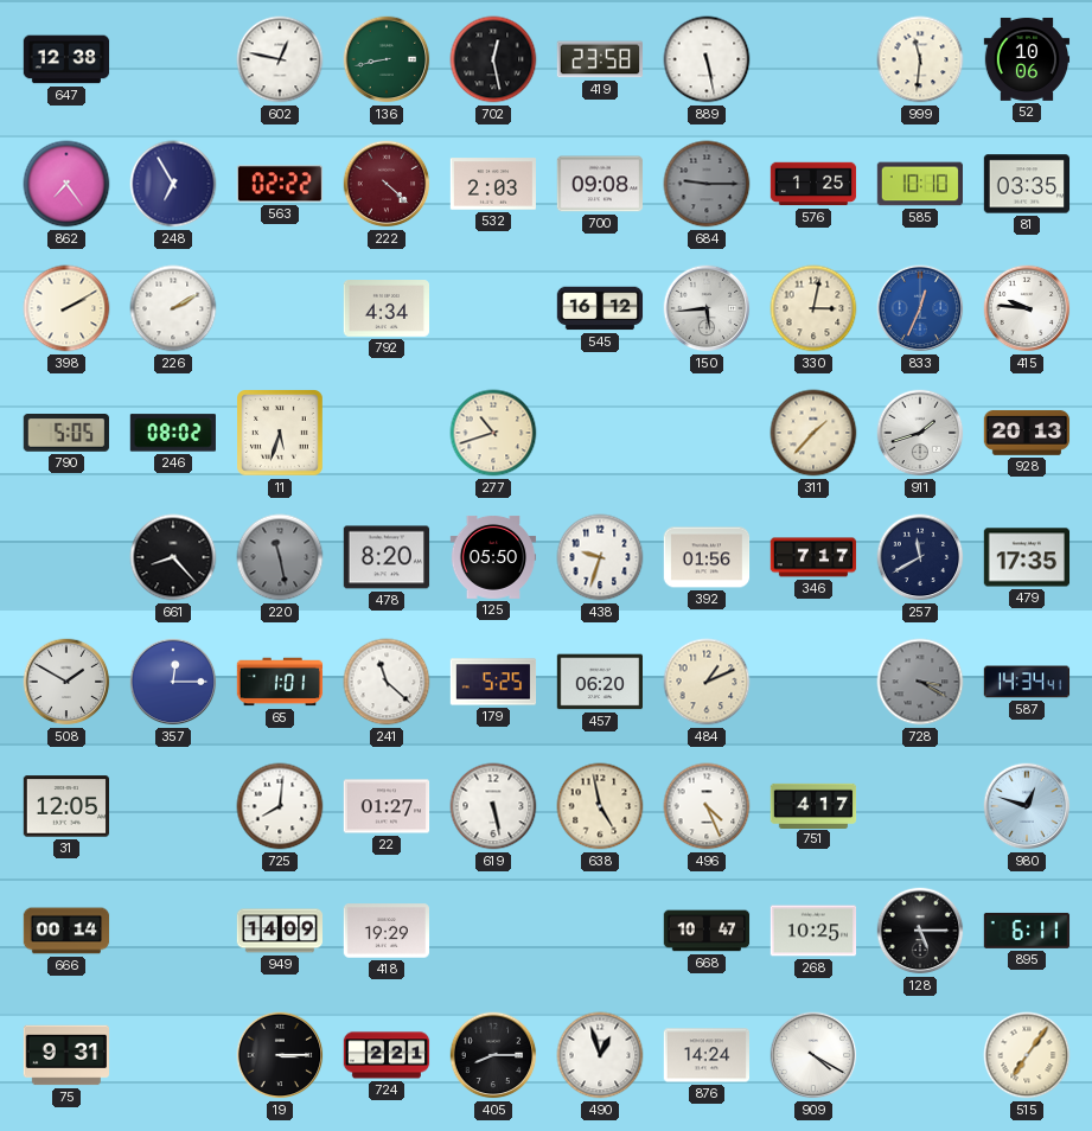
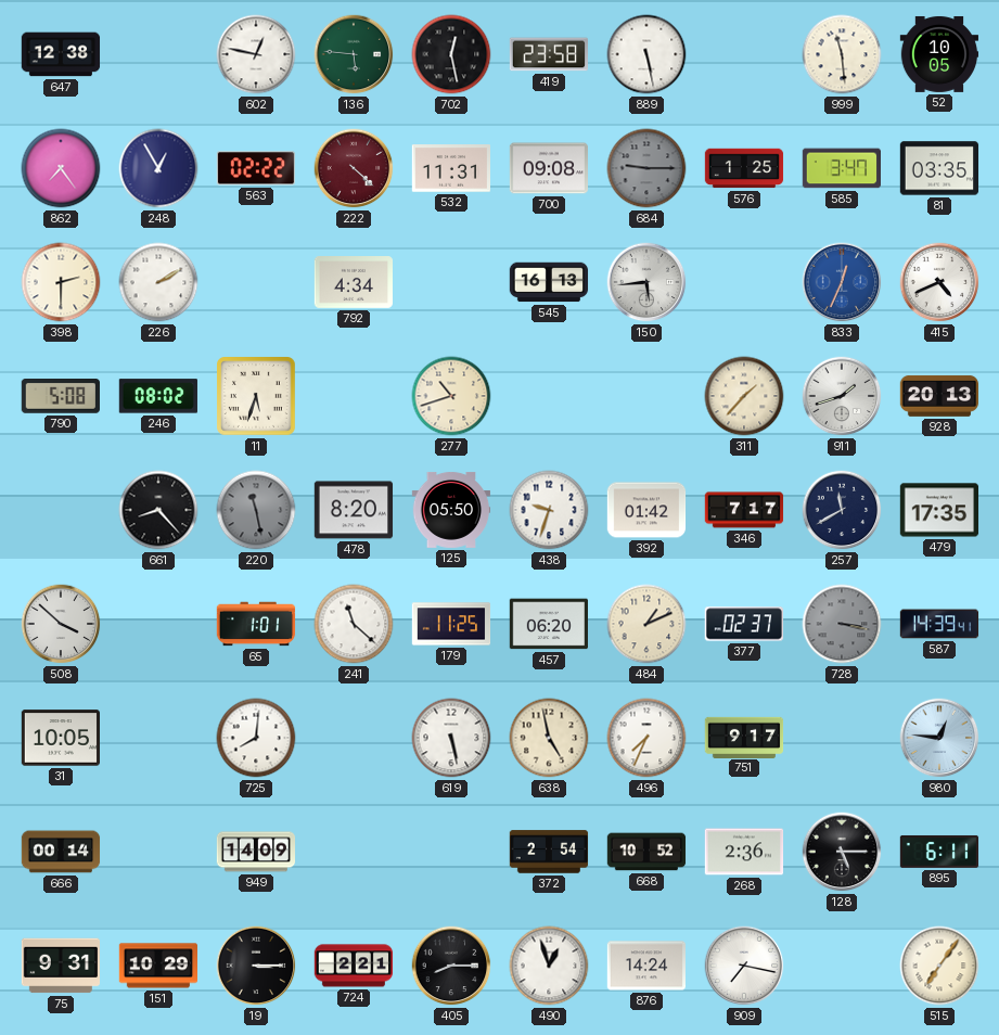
136: 8:43 -> 5:46 (354, 54)
999: 11:31 -> 11:29 (842, 54)
52: 10:06 -> 10:05 (939, 54)
248: 6:55 -> 12:55 (158, 168)
532: 2:03 -> 11:31 (451, 168)
585: 10:10 -> 3:47 (842, 168)
398: 2:10 -> 2:30 (61, 282)
545: 16:12 -> 16:13 (549, 282)
330: 3:02 -> none (813, 308)
415: 9:46 -> 4:41 (939, 282)
790: 5:05 -> 5:08 (60, 397)
392: 01:56 -> 01:42 (646, 510)
508: 1:50 -> 3:52 (61, 624)
357: 12:15 -> none (173, 682)
179: 5:25 -> 11:25 (451, 624)
377: none -> 02:37 (743, 624)
728: 3:20 -> 3:17 (842, 624)
587: 14:34 -> 14:39 (939, 624)
31: 12:05 -> 10:05 (61, 738)
22: 01:27 -> none (387, 806)
496: 4:26 -> 7:34 (646, 738)
751: 4:17 -> 9:17 (744, 737)
980: 12:48 -> 12:46 (939, 738)
418: 19:29 -> none (385, 931)
372: none -> 2:54 (549, 852)
668: 10:47 -> 10:52 (646, 852)
268: 10:25 -> 2:36 (744, 852)
151: none -> 10:29 (157, 966)
909: 4:20 -> 7:17 (744, 966)
